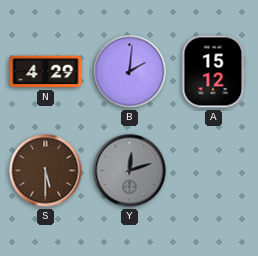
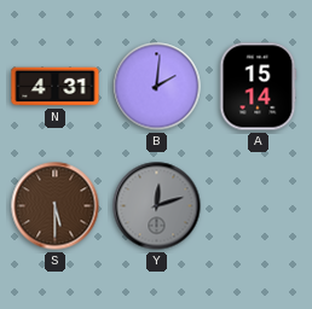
N: 4:29 -> 4:31 (56, 87)
A: 15:12 -> 15:14 (259, 87)
